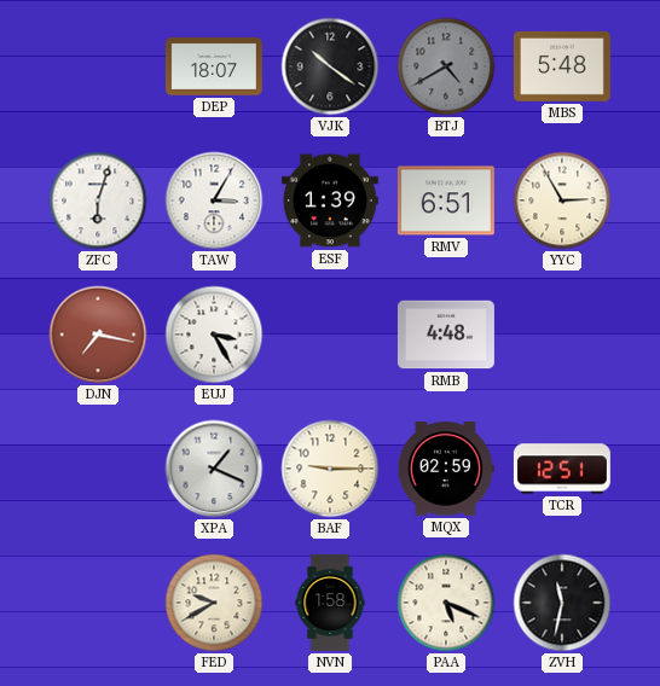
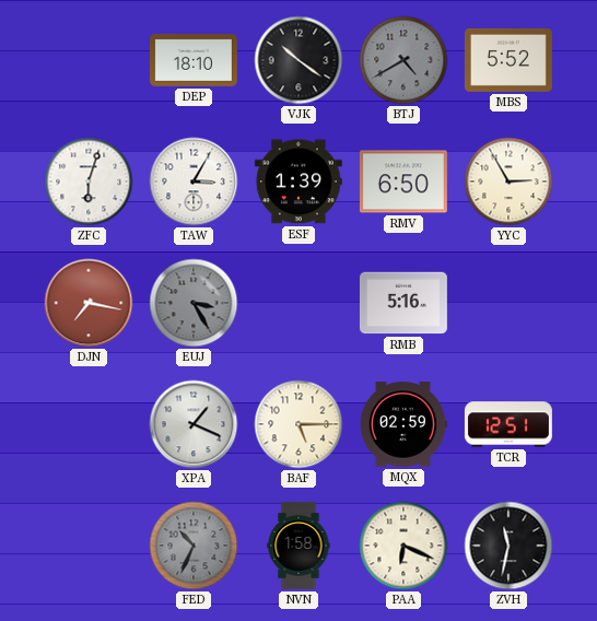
DEP: 18:07 -> 18:10 (194, 60)
MBS: 5:48 -> 5:52 (508, 60)
RMV: 6:51 -> 6:50 (403, 181)
EUJ dial: white -> grey (194, 303)
RMB: 4:48 -> 5:16 (403, 303)
BAF: 9:15 -> 5:15 (298, 424)
FED: 9:40 -> 10:34 (194, 546)
FED dial: cream -> grey (194, 546)
PAA: 5:19 -> 6:19 (403, 546)
